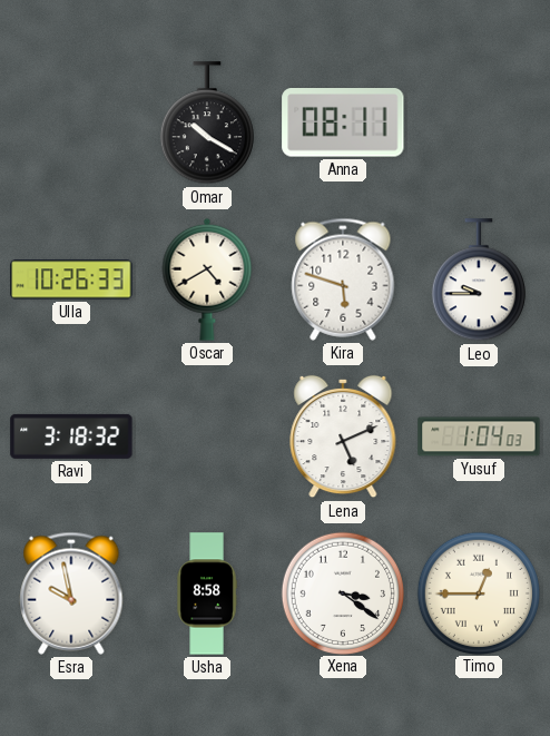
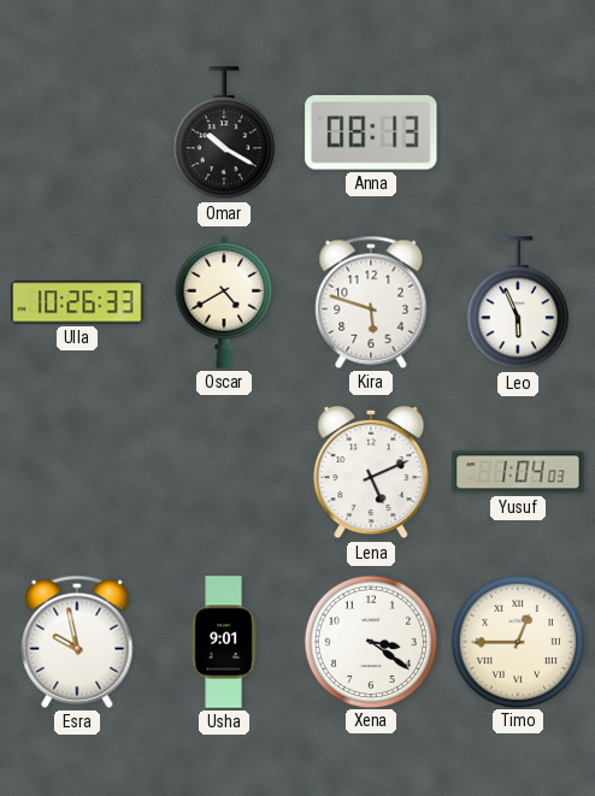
Anna: 08:11 -> 08:13 (371, 134)
Leo: 9:45 -> 5:56 (518, 303)
Ravi: 3:18 -> none (71, 436)
Usha: 8:58 -> 9:01 (224, 642)
